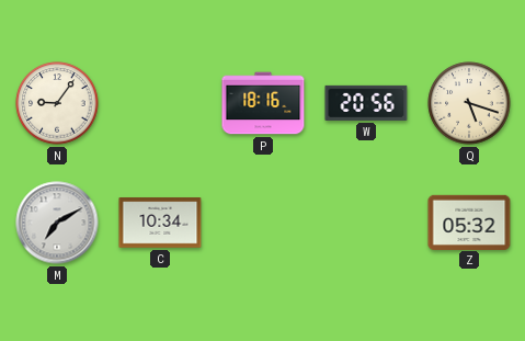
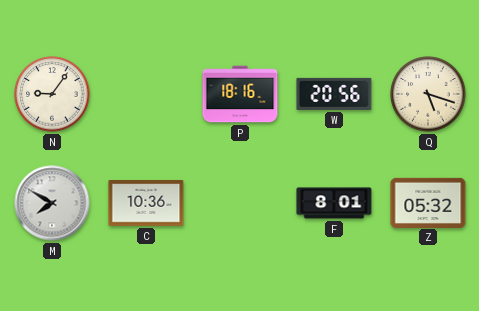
M: 7:10 -> 7:50 (52, 203)
C: 10:34 -> 10:36 (146, 203)
F: none -> 8:01 (334, 203)
